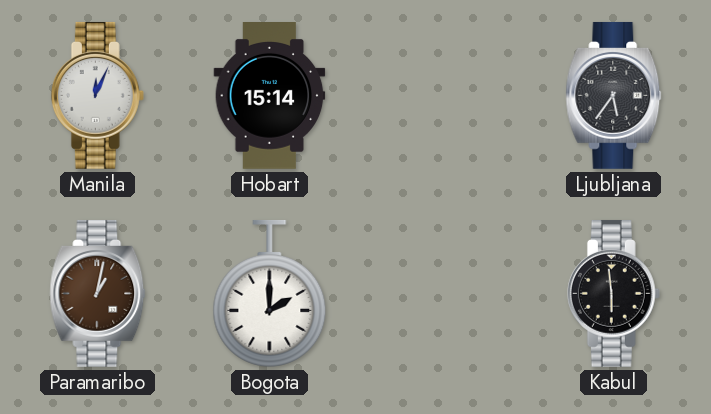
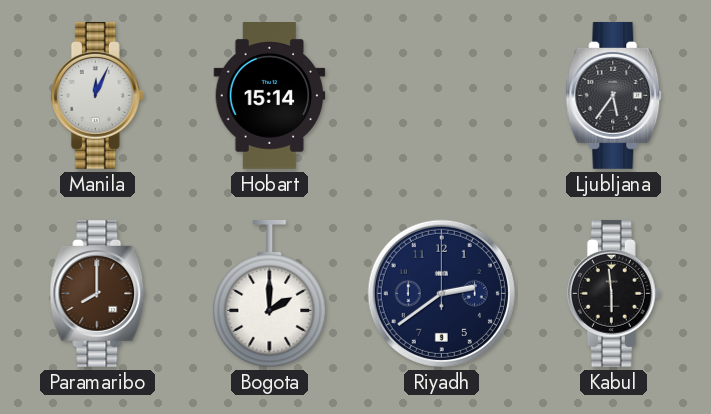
Paramaribo: 1:02 -> 8:00 (98, 293)
Riyadh: none -> 2:39 (441, 293)
